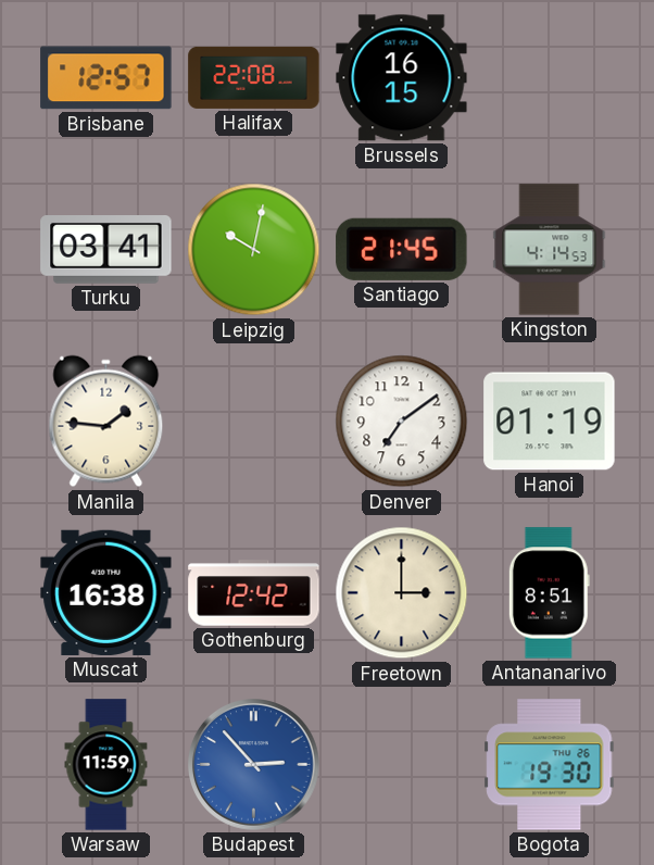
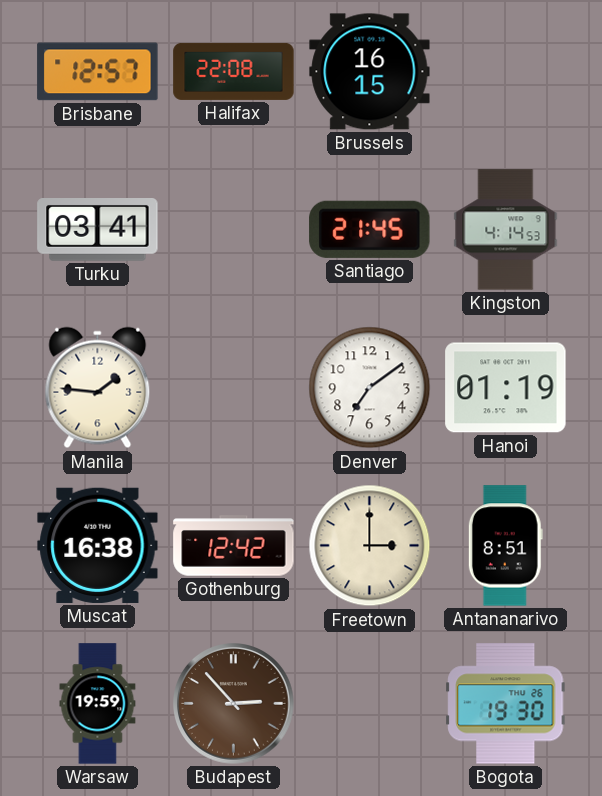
Leipzig: 10:02 -> none (254, 250)
Warsaw: 11:59 -> 19:59 (98, 704)
Budapest dial: blue -> brown (234, 704)
